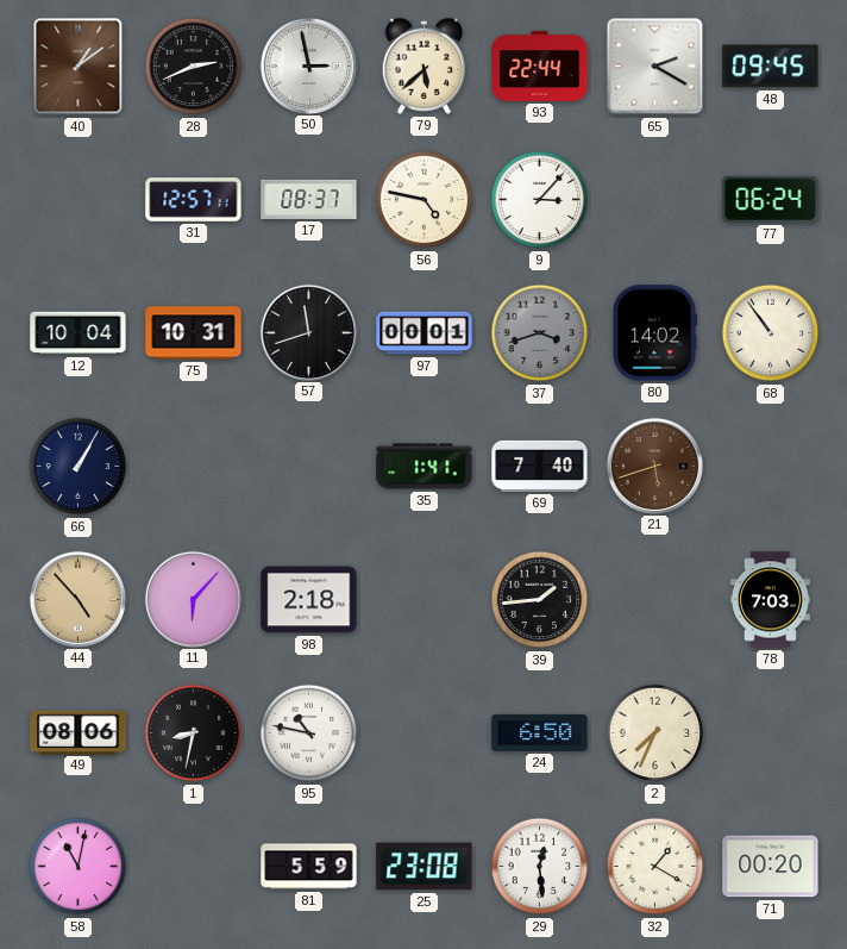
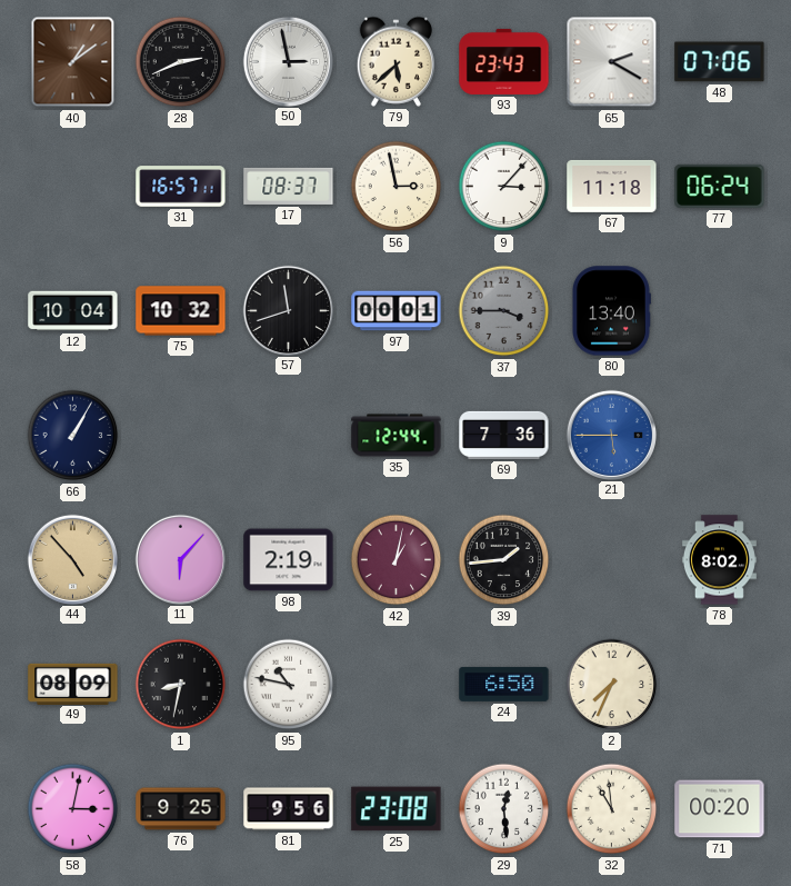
93: 22:44 -> 23:43 (504, 61)
48: 09:45 -> 07:06 (720, 62)
31: 12:57 -> 16:57 (181, 187)
56: 4:47 -> 2:58 (397, 187)
67: none -> 11:18 (612, 186)
75: 10:31 -> 10:32 (181, 311)
37: 3:42 -> 3:45 (504, 311)
80: 14:02 -> 13:40 (611, 311)
68: 10:54 -> none (771, 333)
35: 1:41 -> 12:44 (397, 436)
69: 7:40 -> 7:36 (504, 435)
21: 5:42 -> 5:45 (611, 435)
21 dial: brown -> blue (611, 435)
98: 2:18 -> 2:19 (289, 560)
42: none -> 1:02 (397, 560)
78: 7:03 -> 8:02 (719, 560)
49: 08:06 -> 08:09 (73, 684)
58: 11:02 -> 3:02 (73, 809)
76: none -> 9:25 (181, 809)
81: 5:59 -> 9:56 (289, 809)
32: 1:20 -> 10:59 (612, 809)
